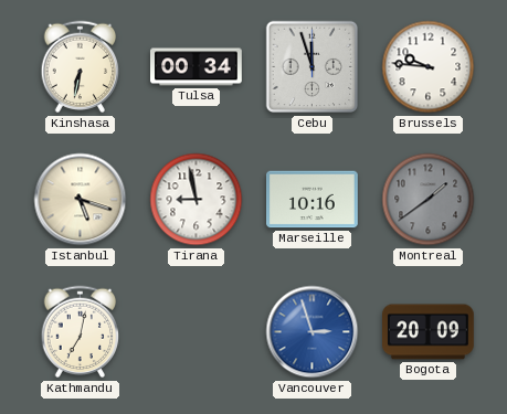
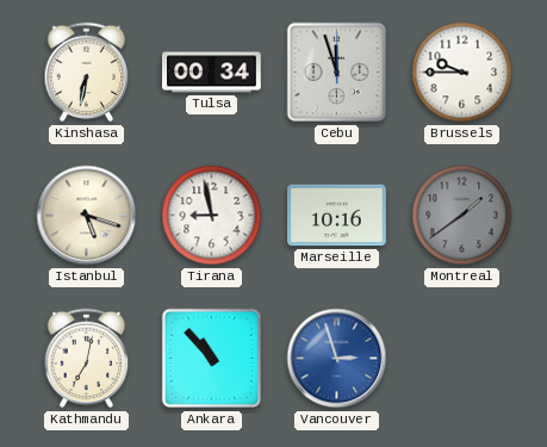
Brussels: 9:46 -> 9:45 (462, 73)
Ankara: none -> 10:53 (212, 359)
Bogota: 20:09 -> none (429, 332)
